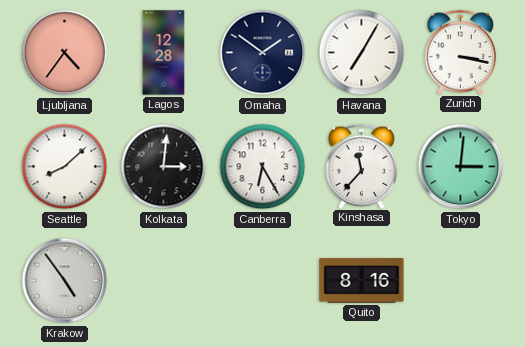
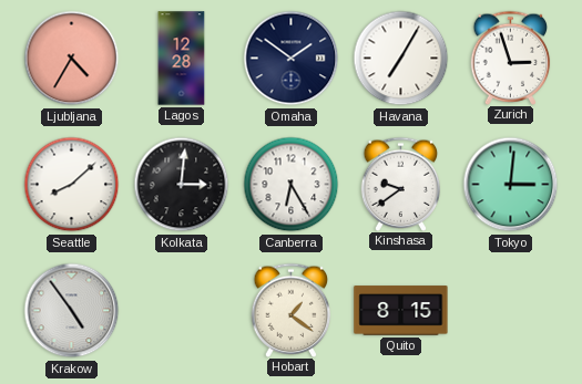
Ljubljana: 4:36 -> 4:35 (72, 59)
Zurich: 3:17 -> 2:57 (511, 58)
Kinshasa: 11:37 -> 9:39 (401, 184)
Hobart: none -> 1:21 (292, 310)
Quito: 8:16 -> 8:15 (401, 311)
